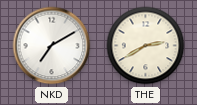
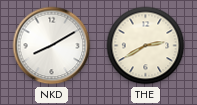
NKD: 7:10 -> 8:10 (52, 46)
